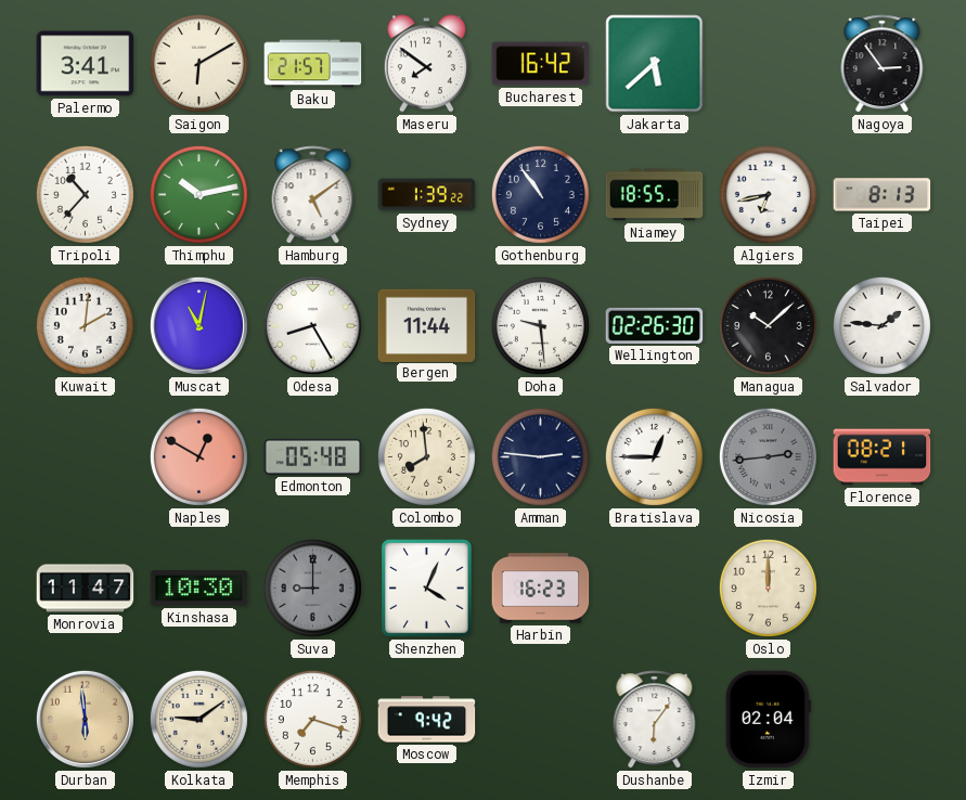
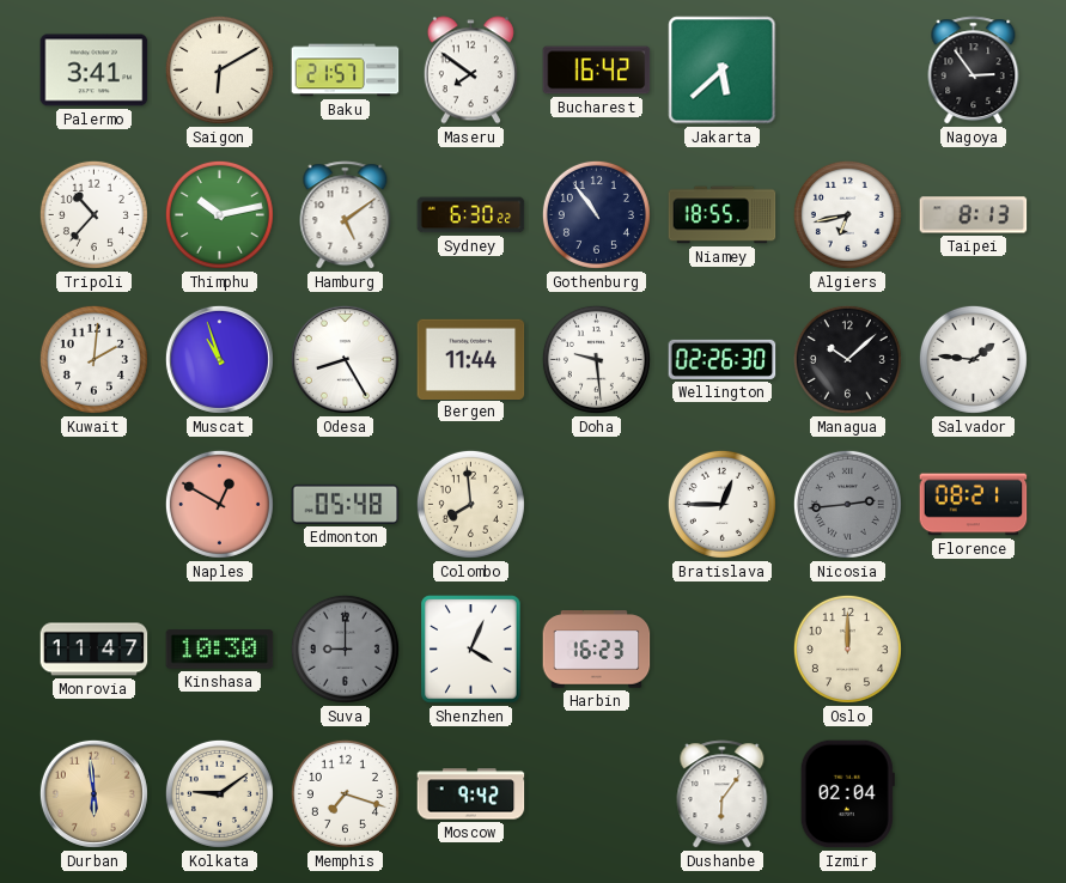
Sydney: 1:39 -> 6:30 (471, 215)
Muscat: 11:02 -> 10:57 (219, 359)
Amman: 2:46 -> none (540, 456)
